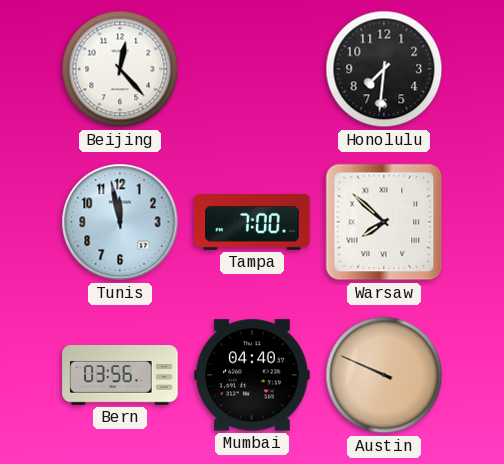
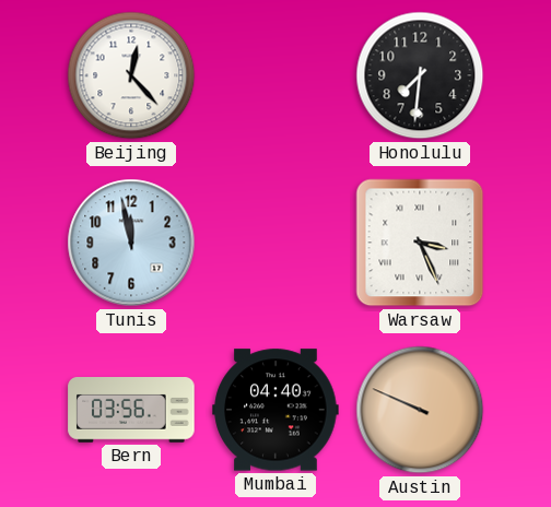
Tampa: 7:00 -> none (252, 222)
Warsaw: 7:52 -> 3:26 (420, 243)
